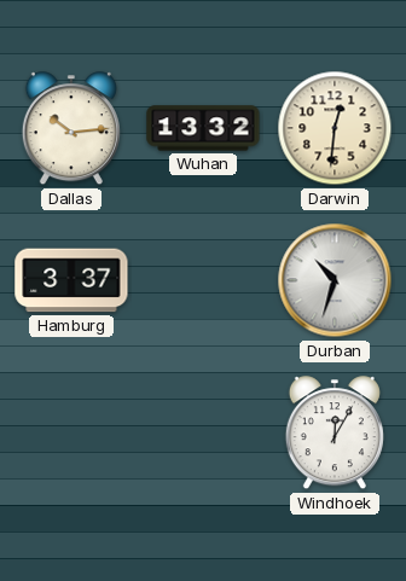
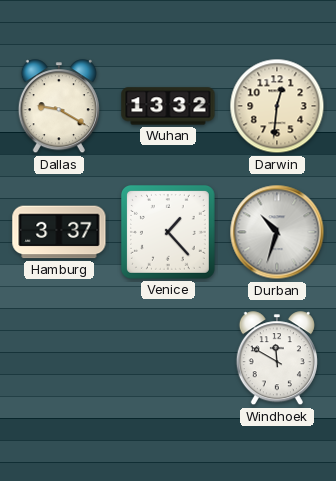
Dallas: 10:14 -> 9:20 (59, 107)
Venice: none -> 1:23 (168, 232)
Windhoek: 12:05 -> 11:50 (277, 359)
